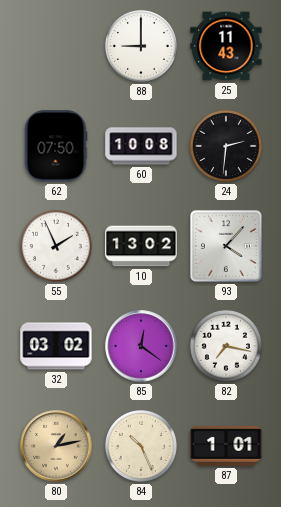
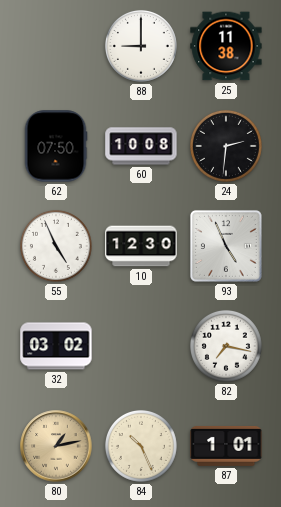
25: 11:43 -> 11:38 (226, 46)
55: 1:56 -> 4:56 (56, 246)
10: 13:02 -> 12:30 (141, 246)
93: 4:07 -> 4:56 (226, 246)
85: 12:21 -> none (141, 346)
